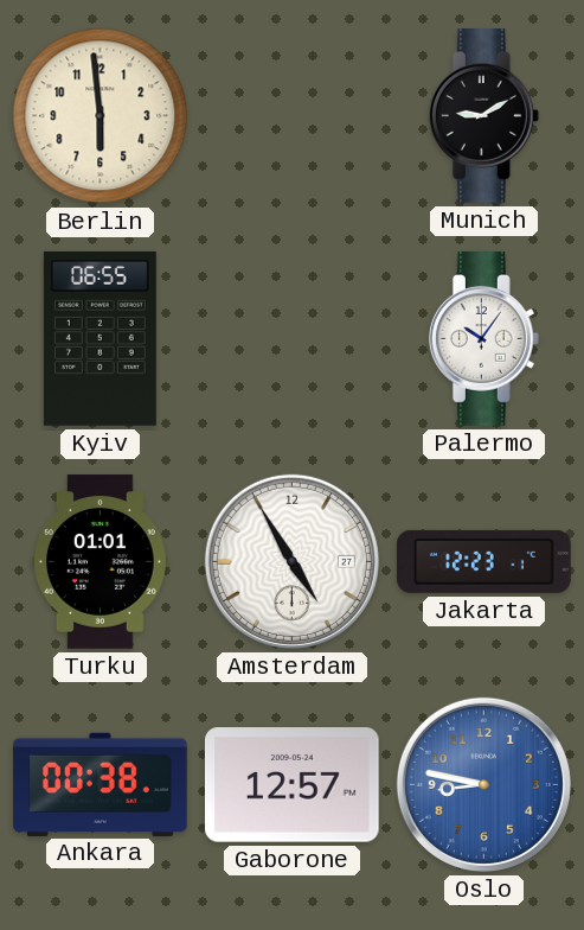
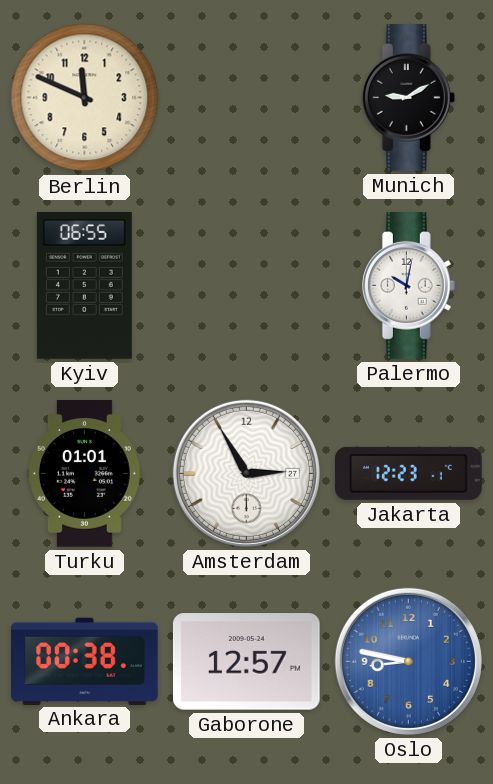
Berlin: 5:59 -> 11:49 (85, 98)
Palermo: 10:06 -> 10:02 (408, 286)
Amsterdam: 4:55 -> 2:55 (246, 473)
